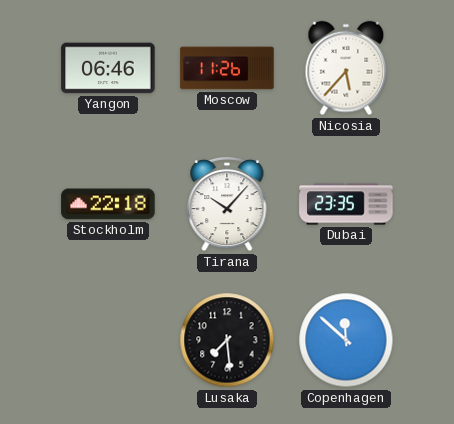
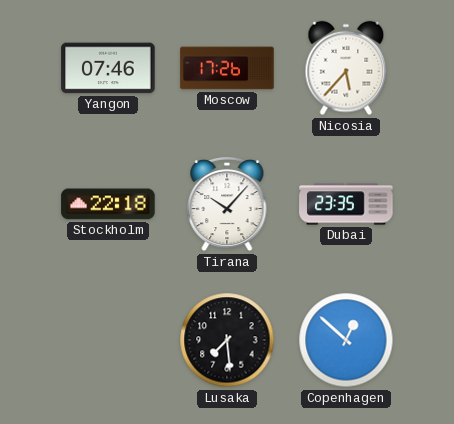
Yangon: 06:46 -> 07:46 (108, 68)
Moscow: 11:26 -> 17:26 (227, 68)
Copenhagen: 11:52 -> 12:52 (346, 340)
